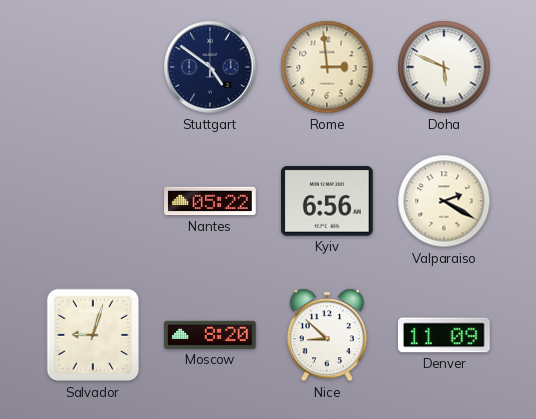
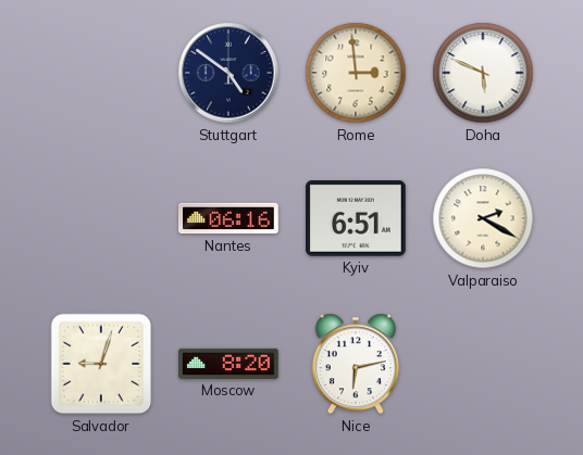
Nantes: 05:22 -> 06:16 (228, 218)
Kyiv: 6:56 -> 6:51 (357, 218)
Nice: 8:52 -> 6:13 (356, 364)
Denver: 11:09 -> none (445, 335)
